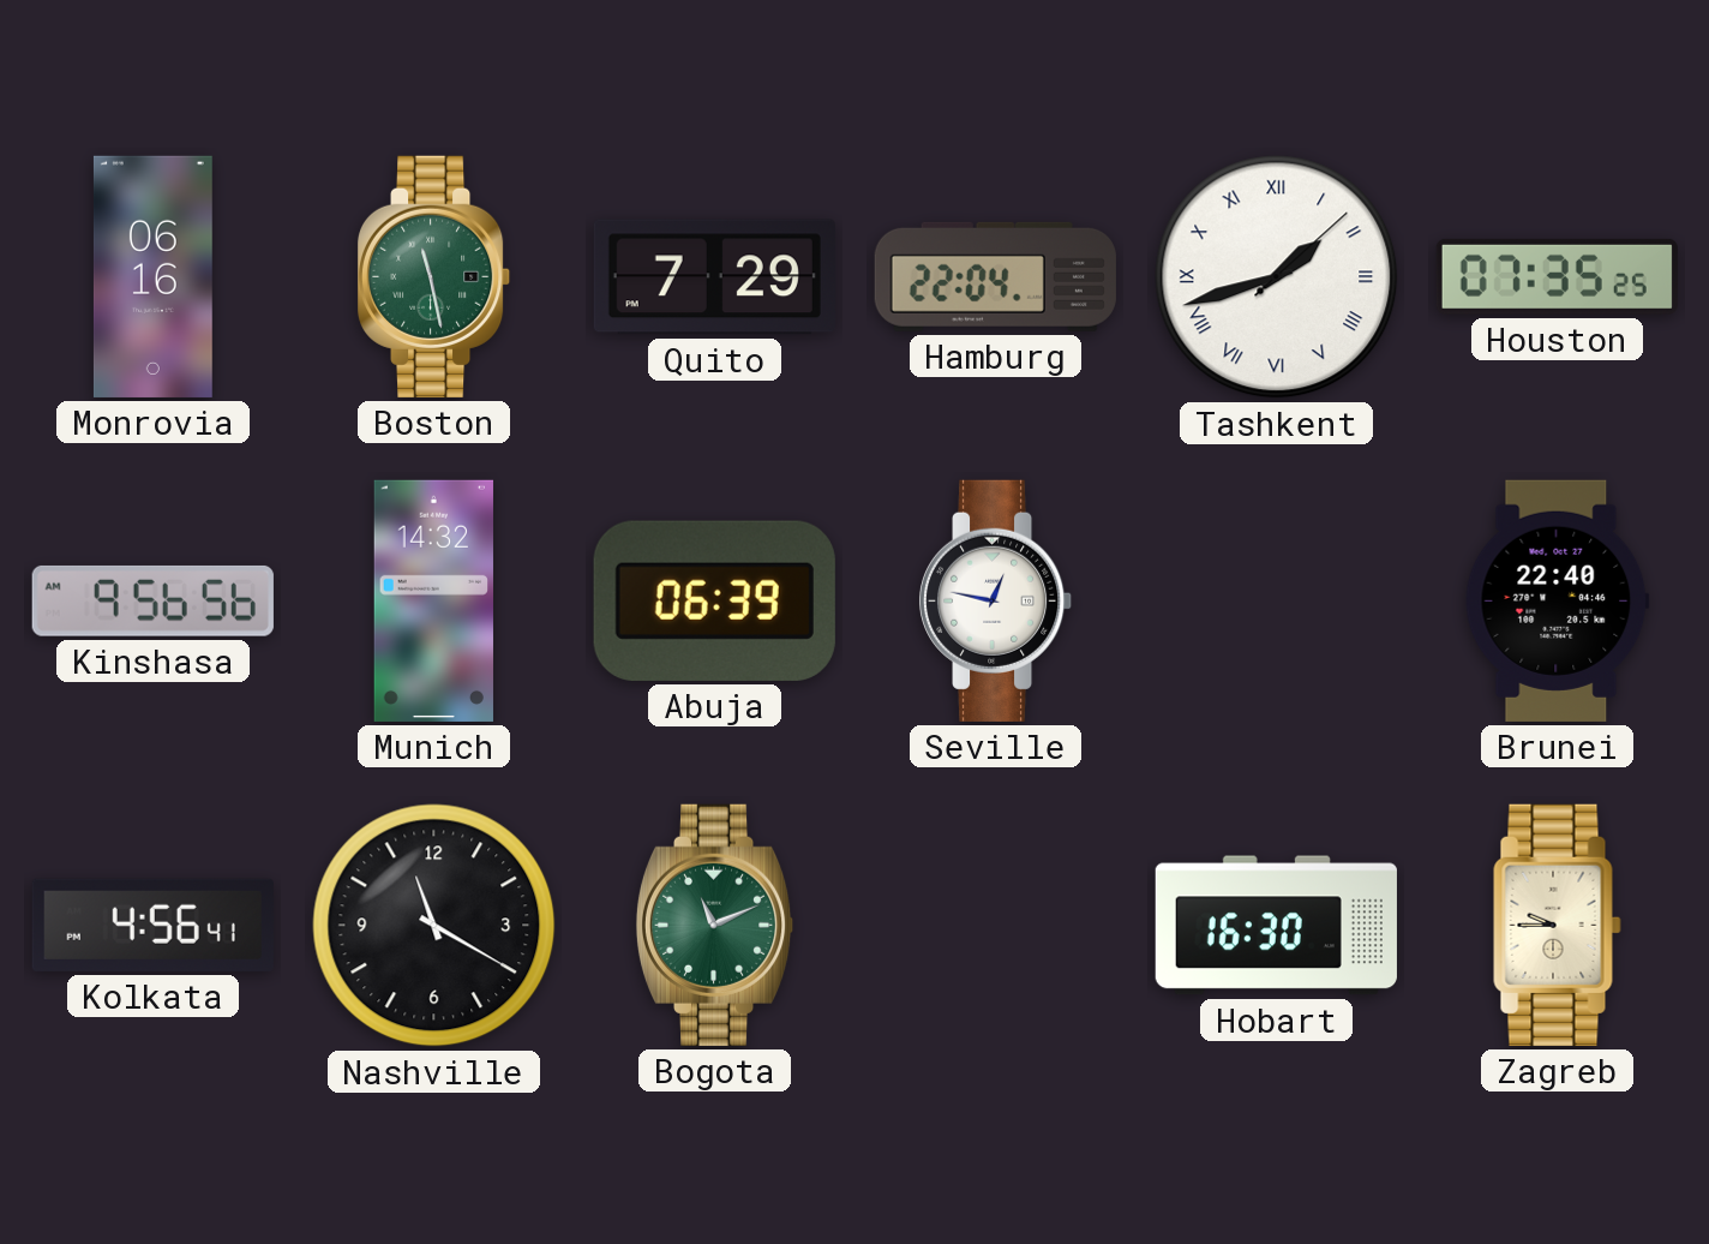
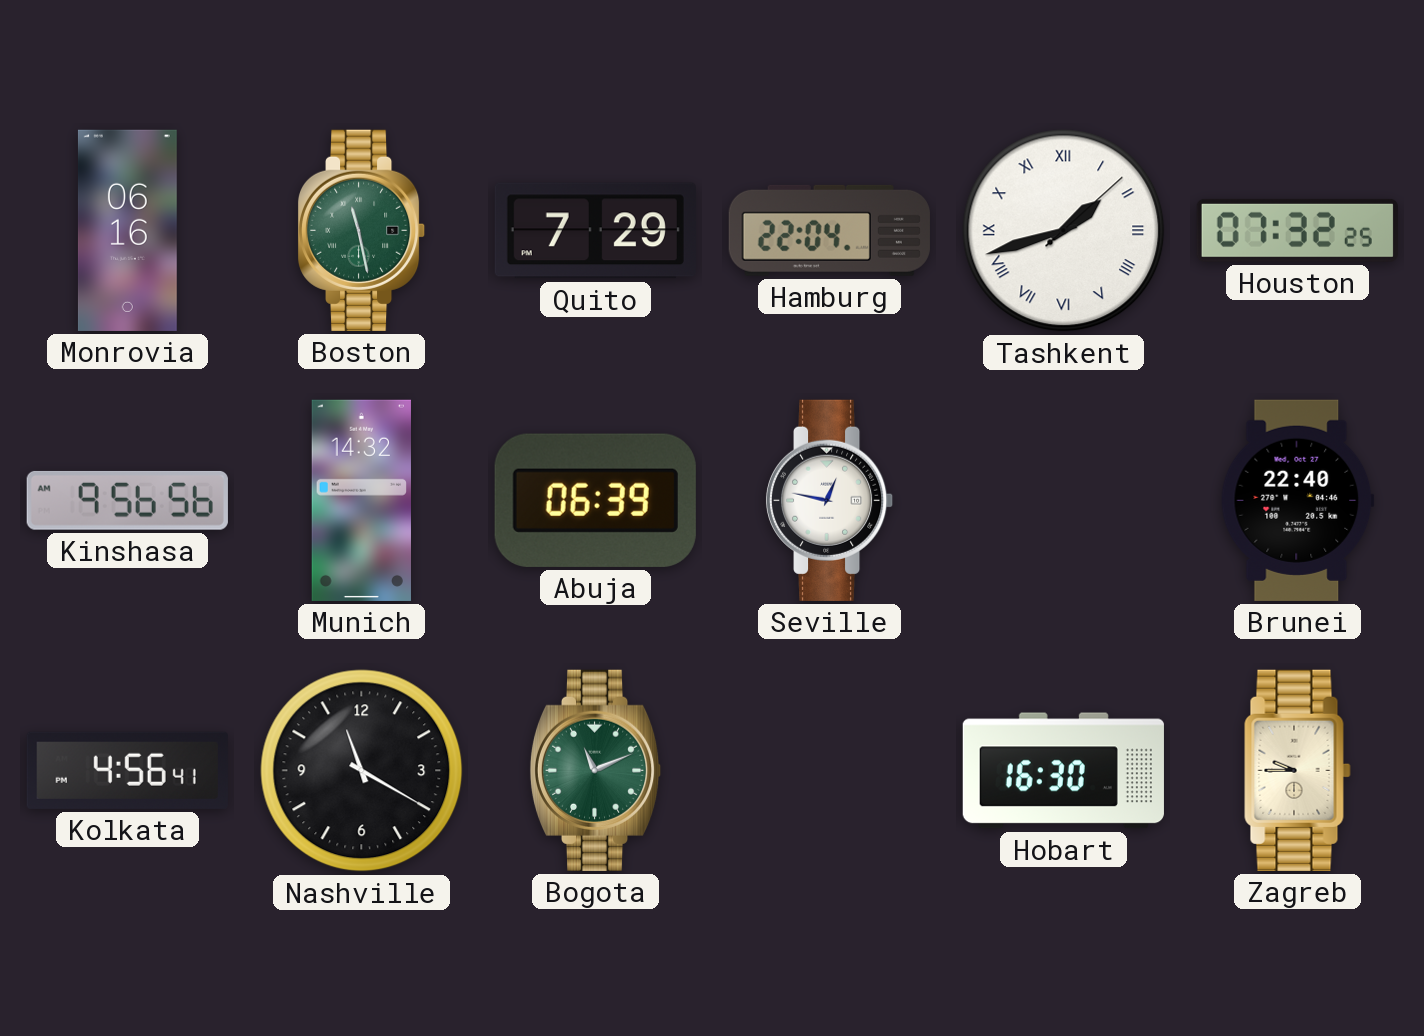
Houston: 07:35 -> 07:32 (1297, 230)
